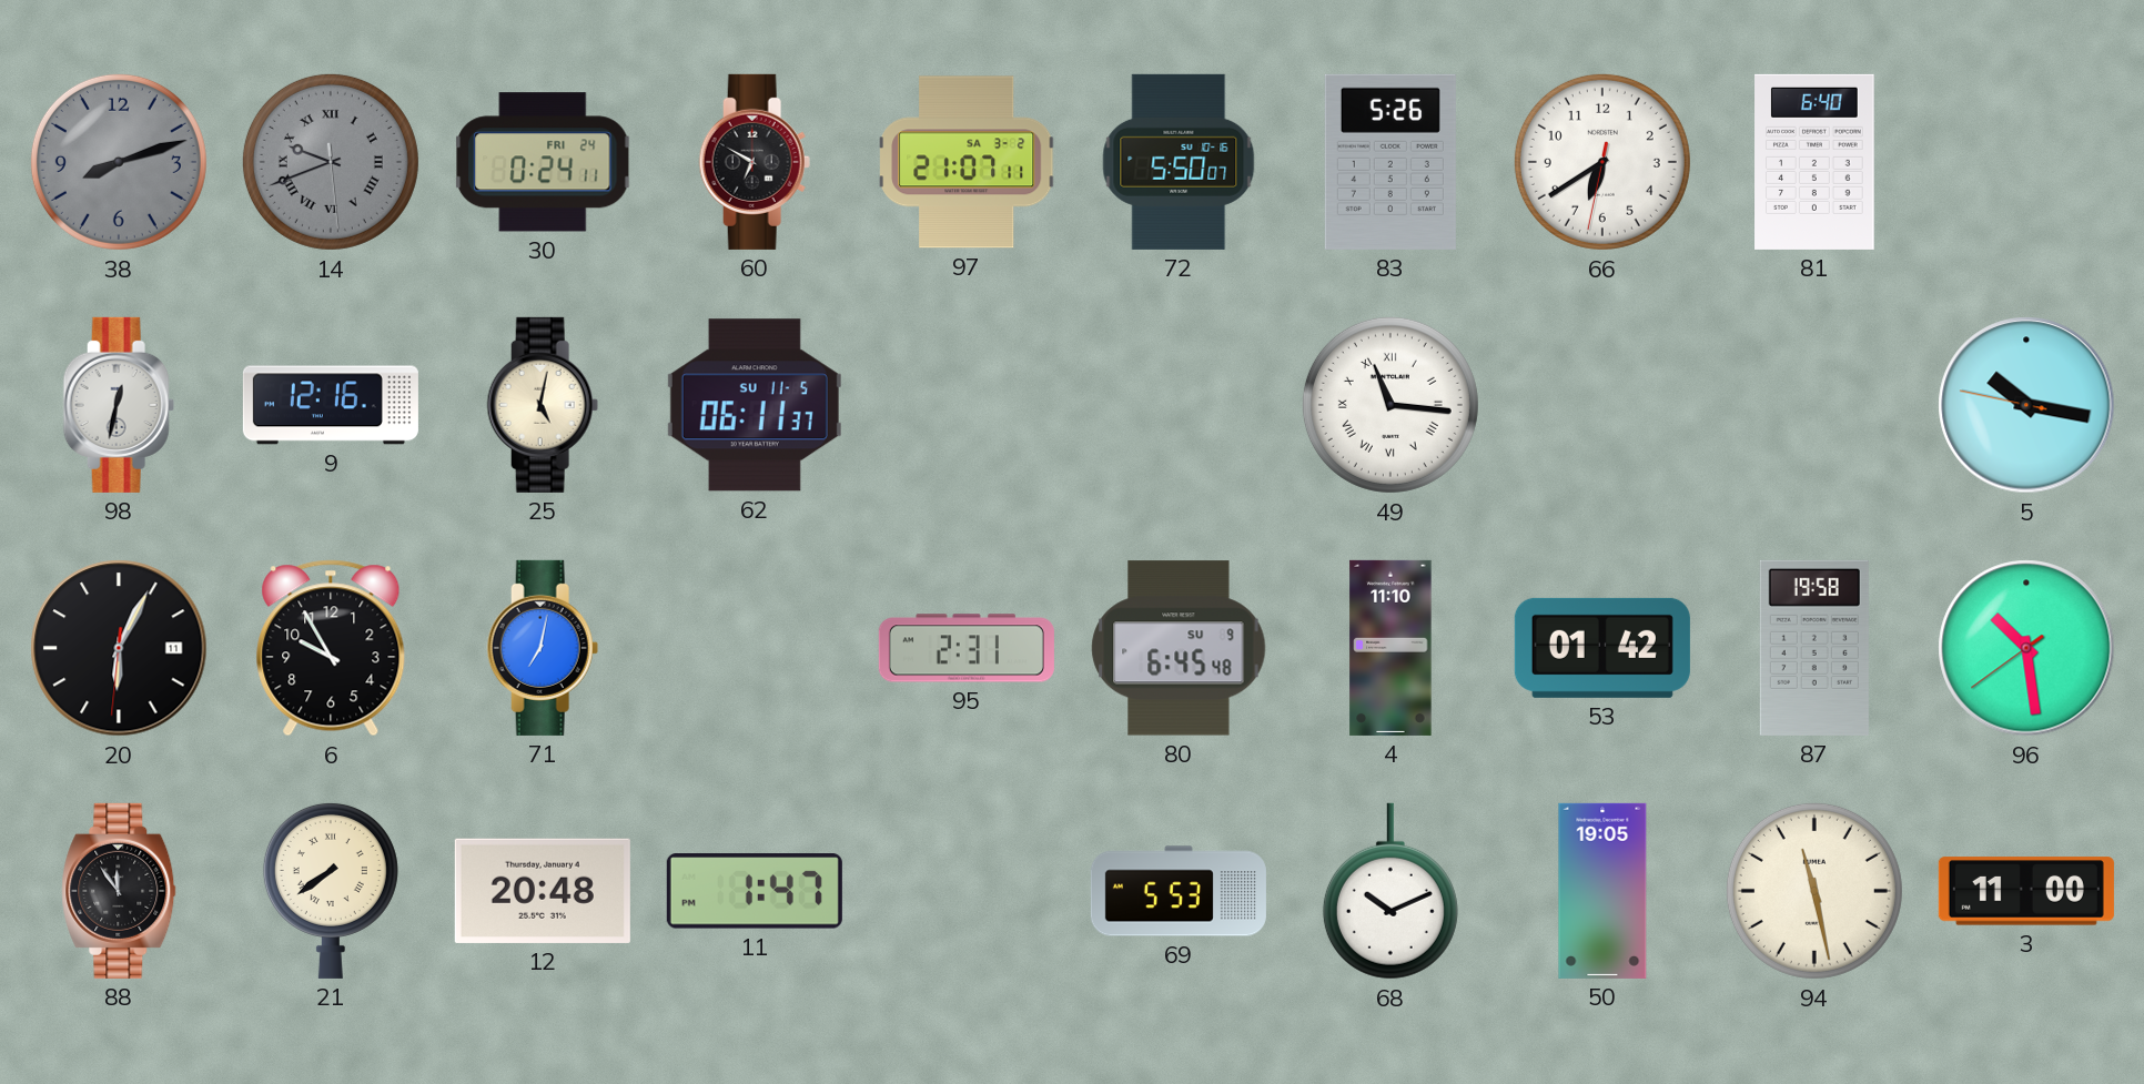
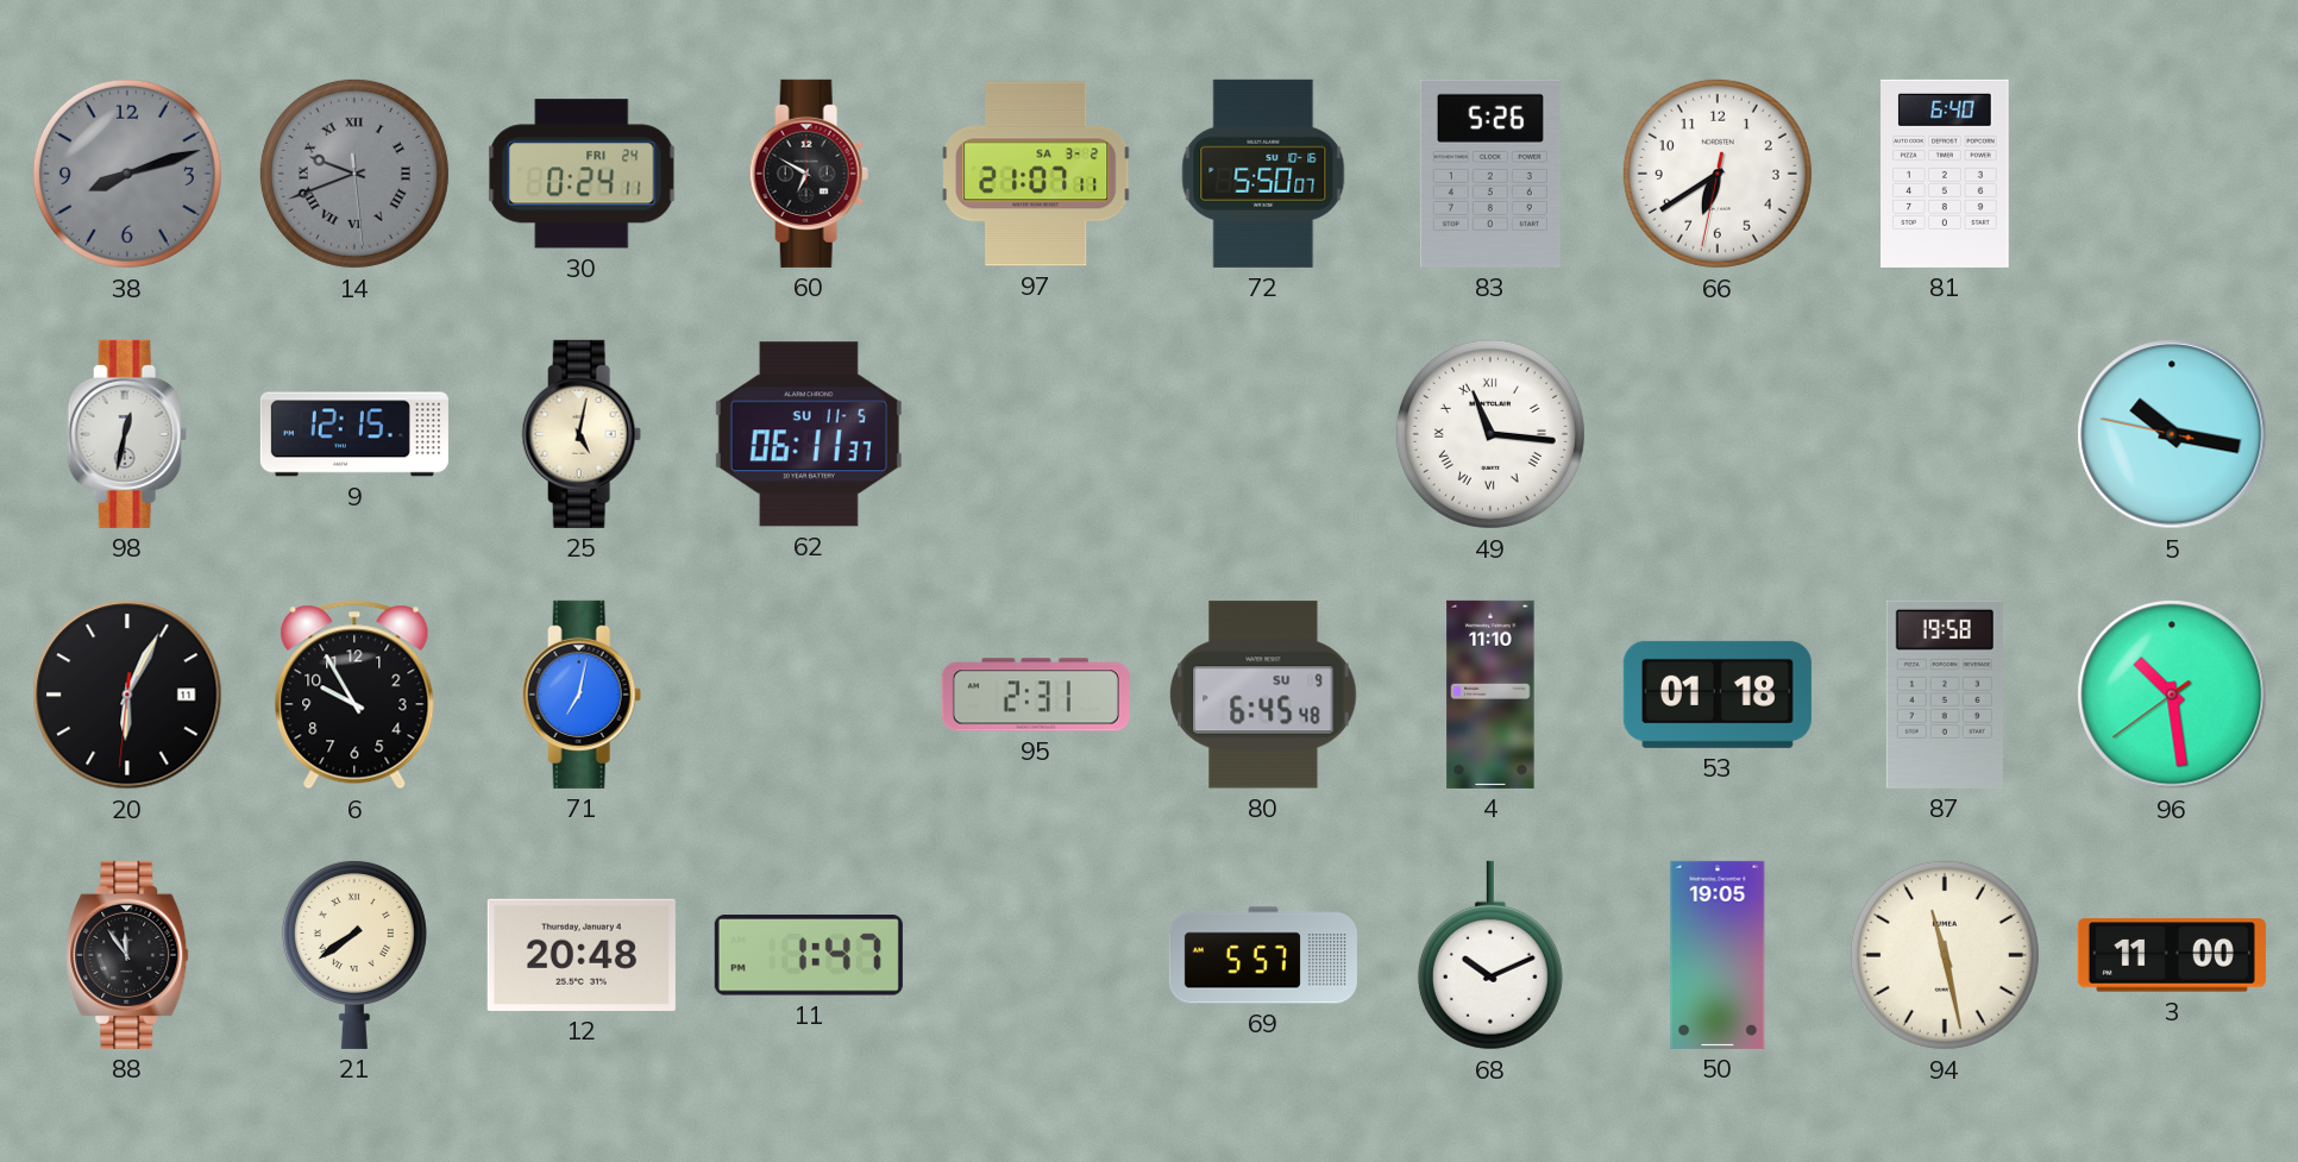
9: 12:16 -> 12:15 (354, 434)
53: 01:42 -> 01:18 (1718, 695)
69: 5:53 -> 5:57 (1263, 955)
